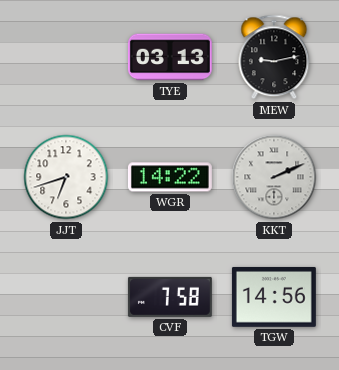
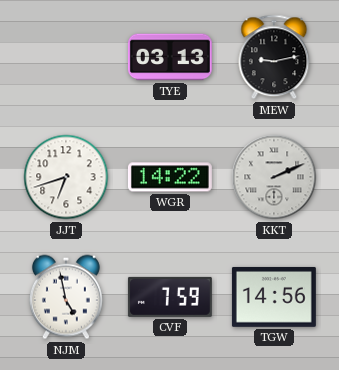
NJM: none -> 4:58 (66, 297)
CVF: 7:58 -> 7:59 (170, 297)
